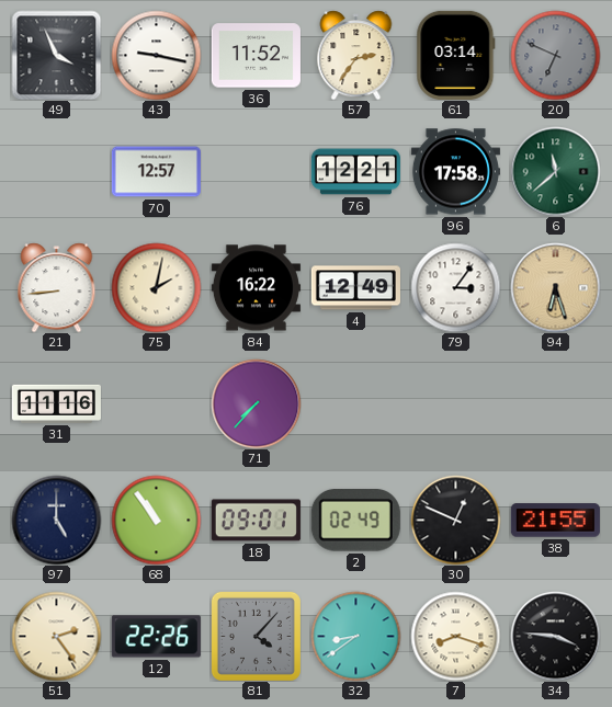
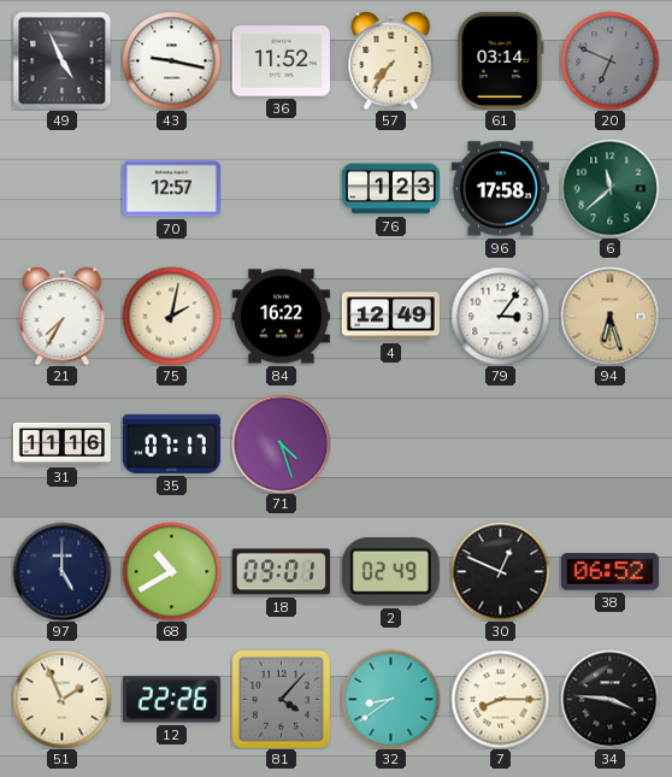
49: 3:56 -> 4:56 (61, 60)
57: 2:36 -> 7:36 (391, 60)
76: 12:21 -> 1:23 (390, 189)
21: 8:44 -> 7:35 (63, 316)
35: none -> 07:17 (171, 443)
71: 7:37 -> 4:27 (281, 443)
68: 10:54 -> 10:40 (171, 571)
38: 21:55 -> 06:52 (609, 572)
51: 2:24 -> 1:56 (61, 699)
7: 8:18 -> 8:15 (500, 699)
